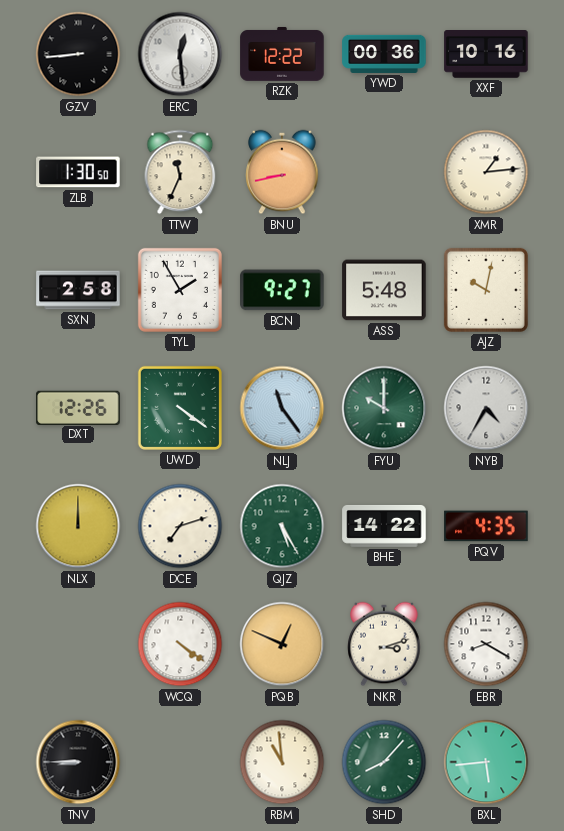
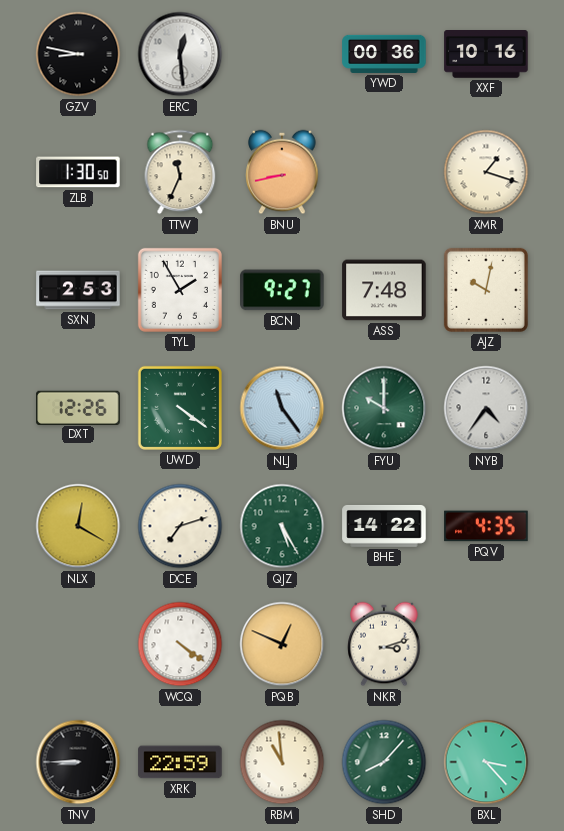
GZV: 8:44 -> 8:47 (78, 54)
RZK: 12:22 -> none (282, 54)
XMR: 1:14 -> 1:18 (486, 172)
SXN: 2:58 -> 2:53 (78, 290)
ASS: 5:48 -> 7:48 (384, 290)
NYB: 4:35 -> 4:36 (486, 408)
NLX: 12:00 -> 12:20 (78, 526)
EBR: 8:20 -> none (486, 644)
XRK: none -> 22:59 (180, 762)
BXL: 5:44 -> 3:23 (486, 762)
